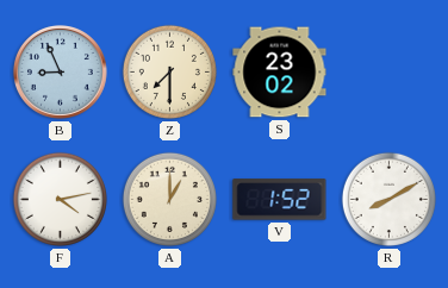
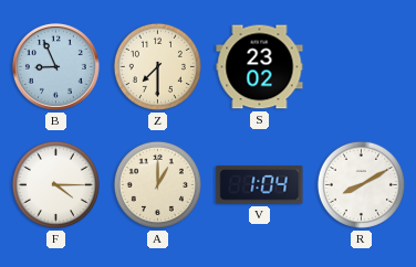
F: 4:13 -> 4:15 (55, 184)
V: 1:52 -> 1:04 (260, 185)
